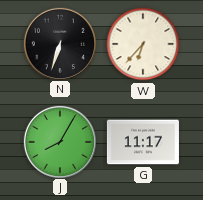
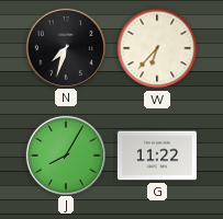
N: 6:33 -> 7:33 (65, 47)
G: 11:17 -> 11:22 (157, 155)
